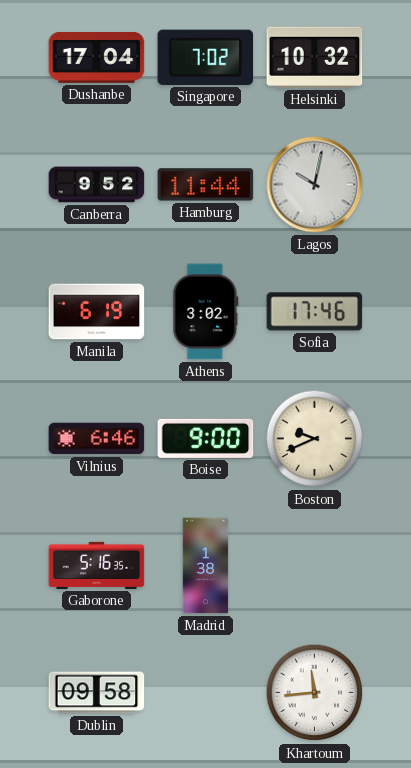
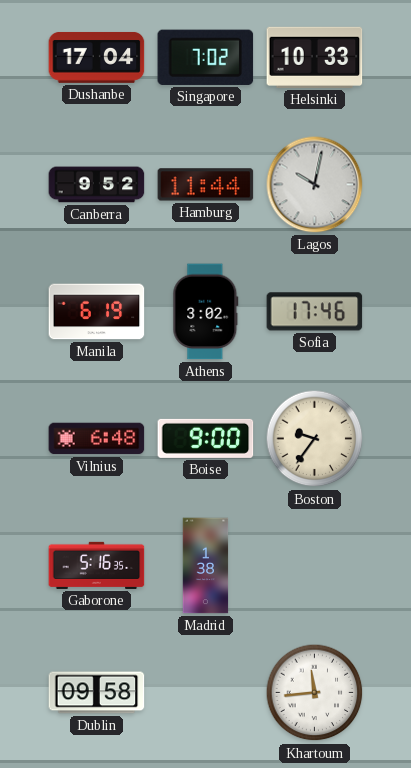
Helsinki: 10:32 -> 10:33 (315, 57)
Vilnius: 6:46 -> 6:48 (97, 439)
Boston: 9:41 -> 9:36 (315, 439)
